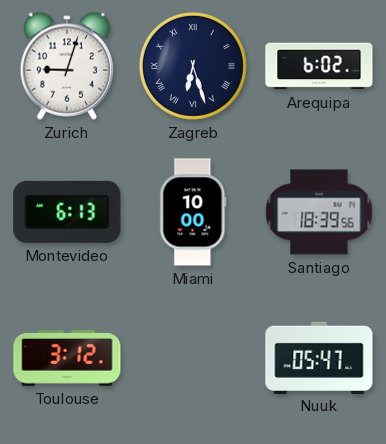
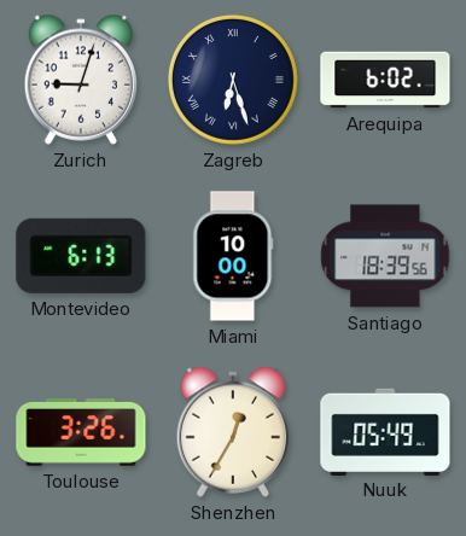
Toulouse: 3:12 -> 3:26 (81, 433)
Shenzhen: none -> 12:35 (232, 432)
Nuuk: 05:47 -> 05:49 (385, 431)
